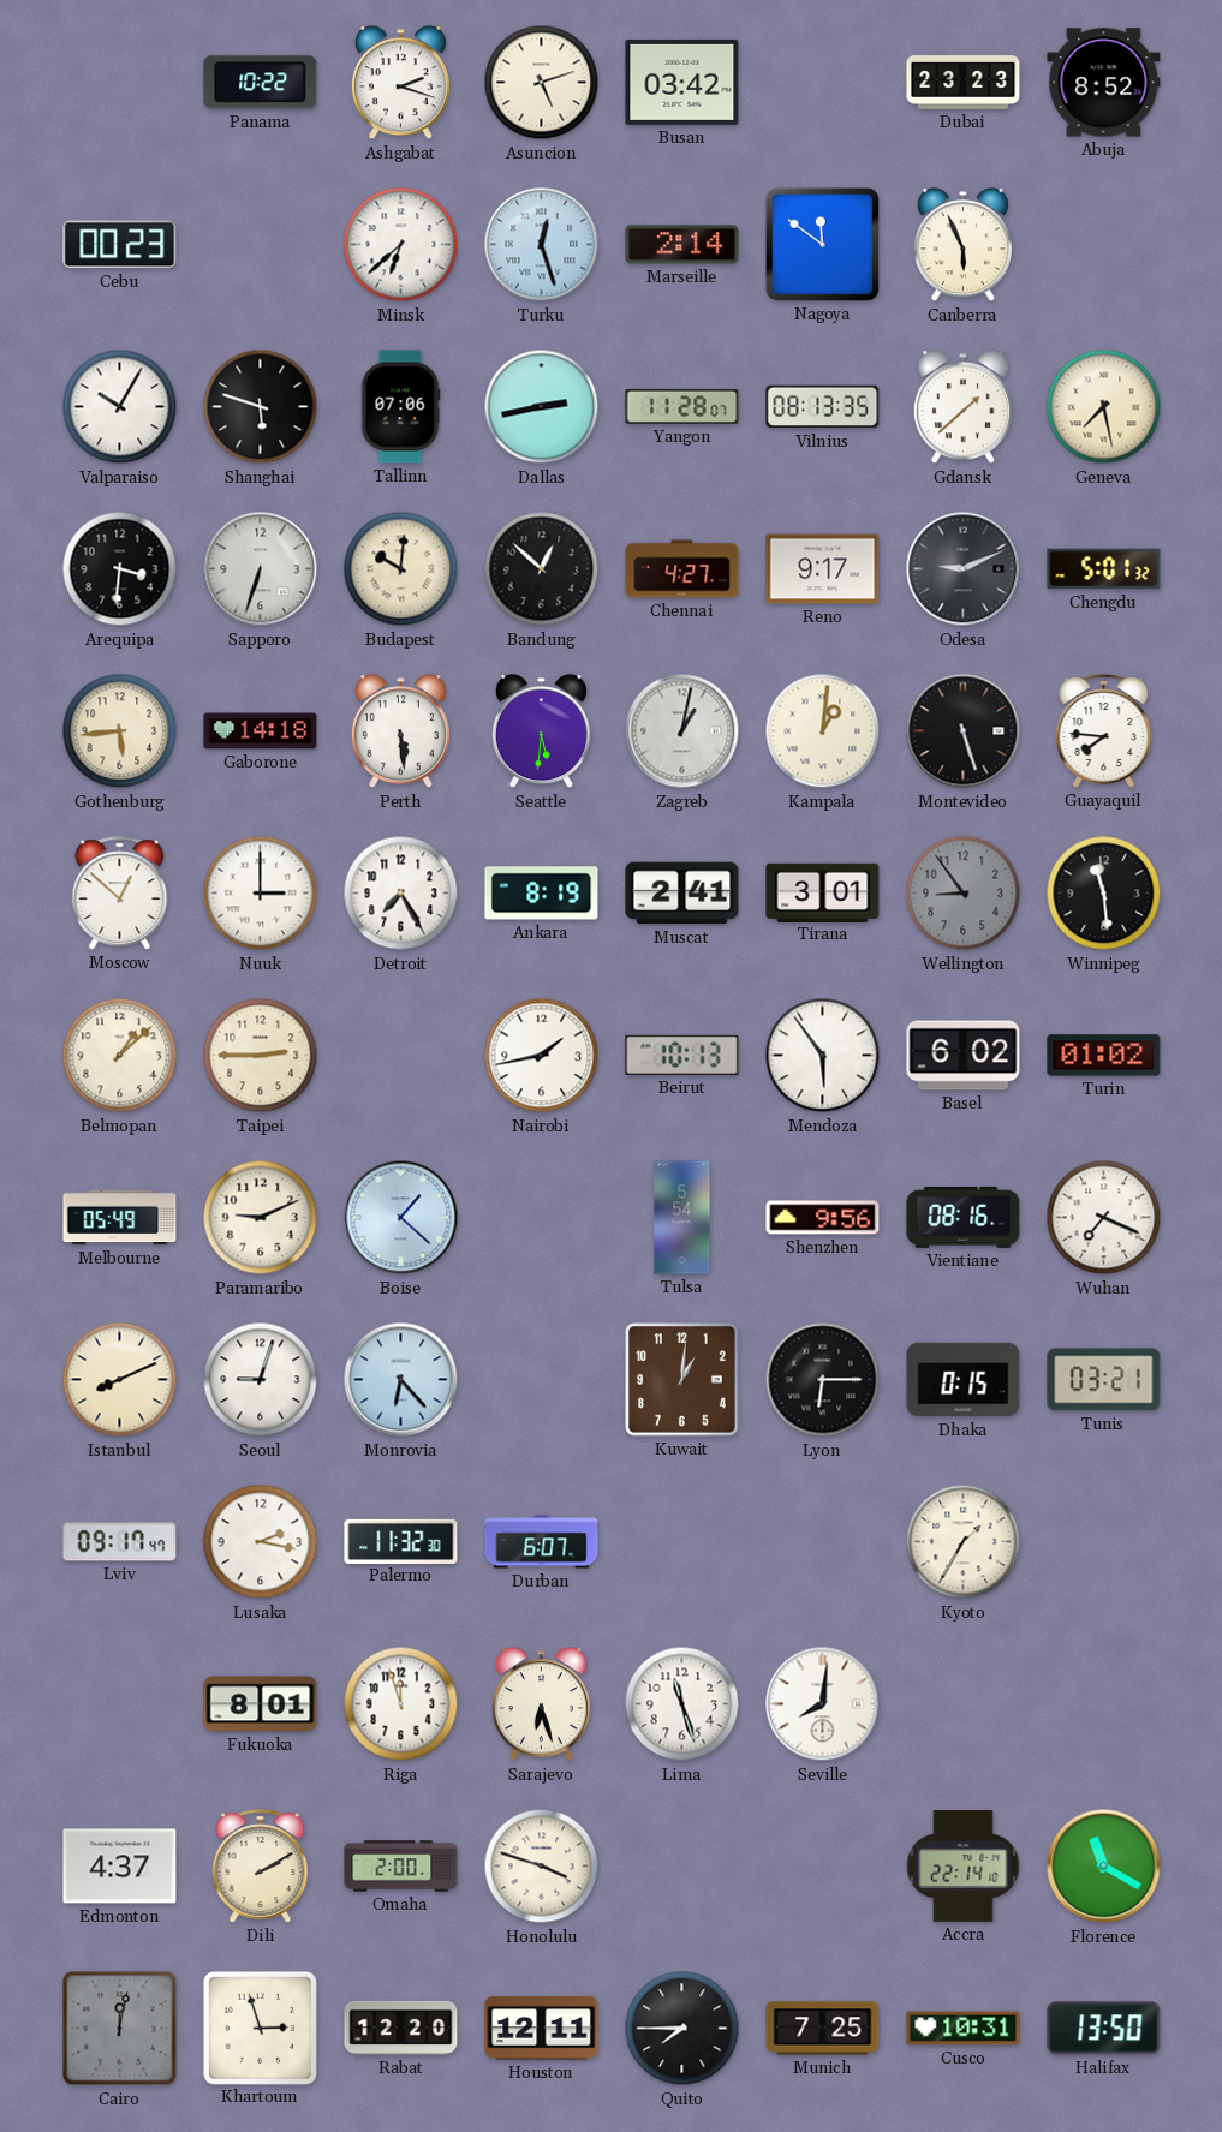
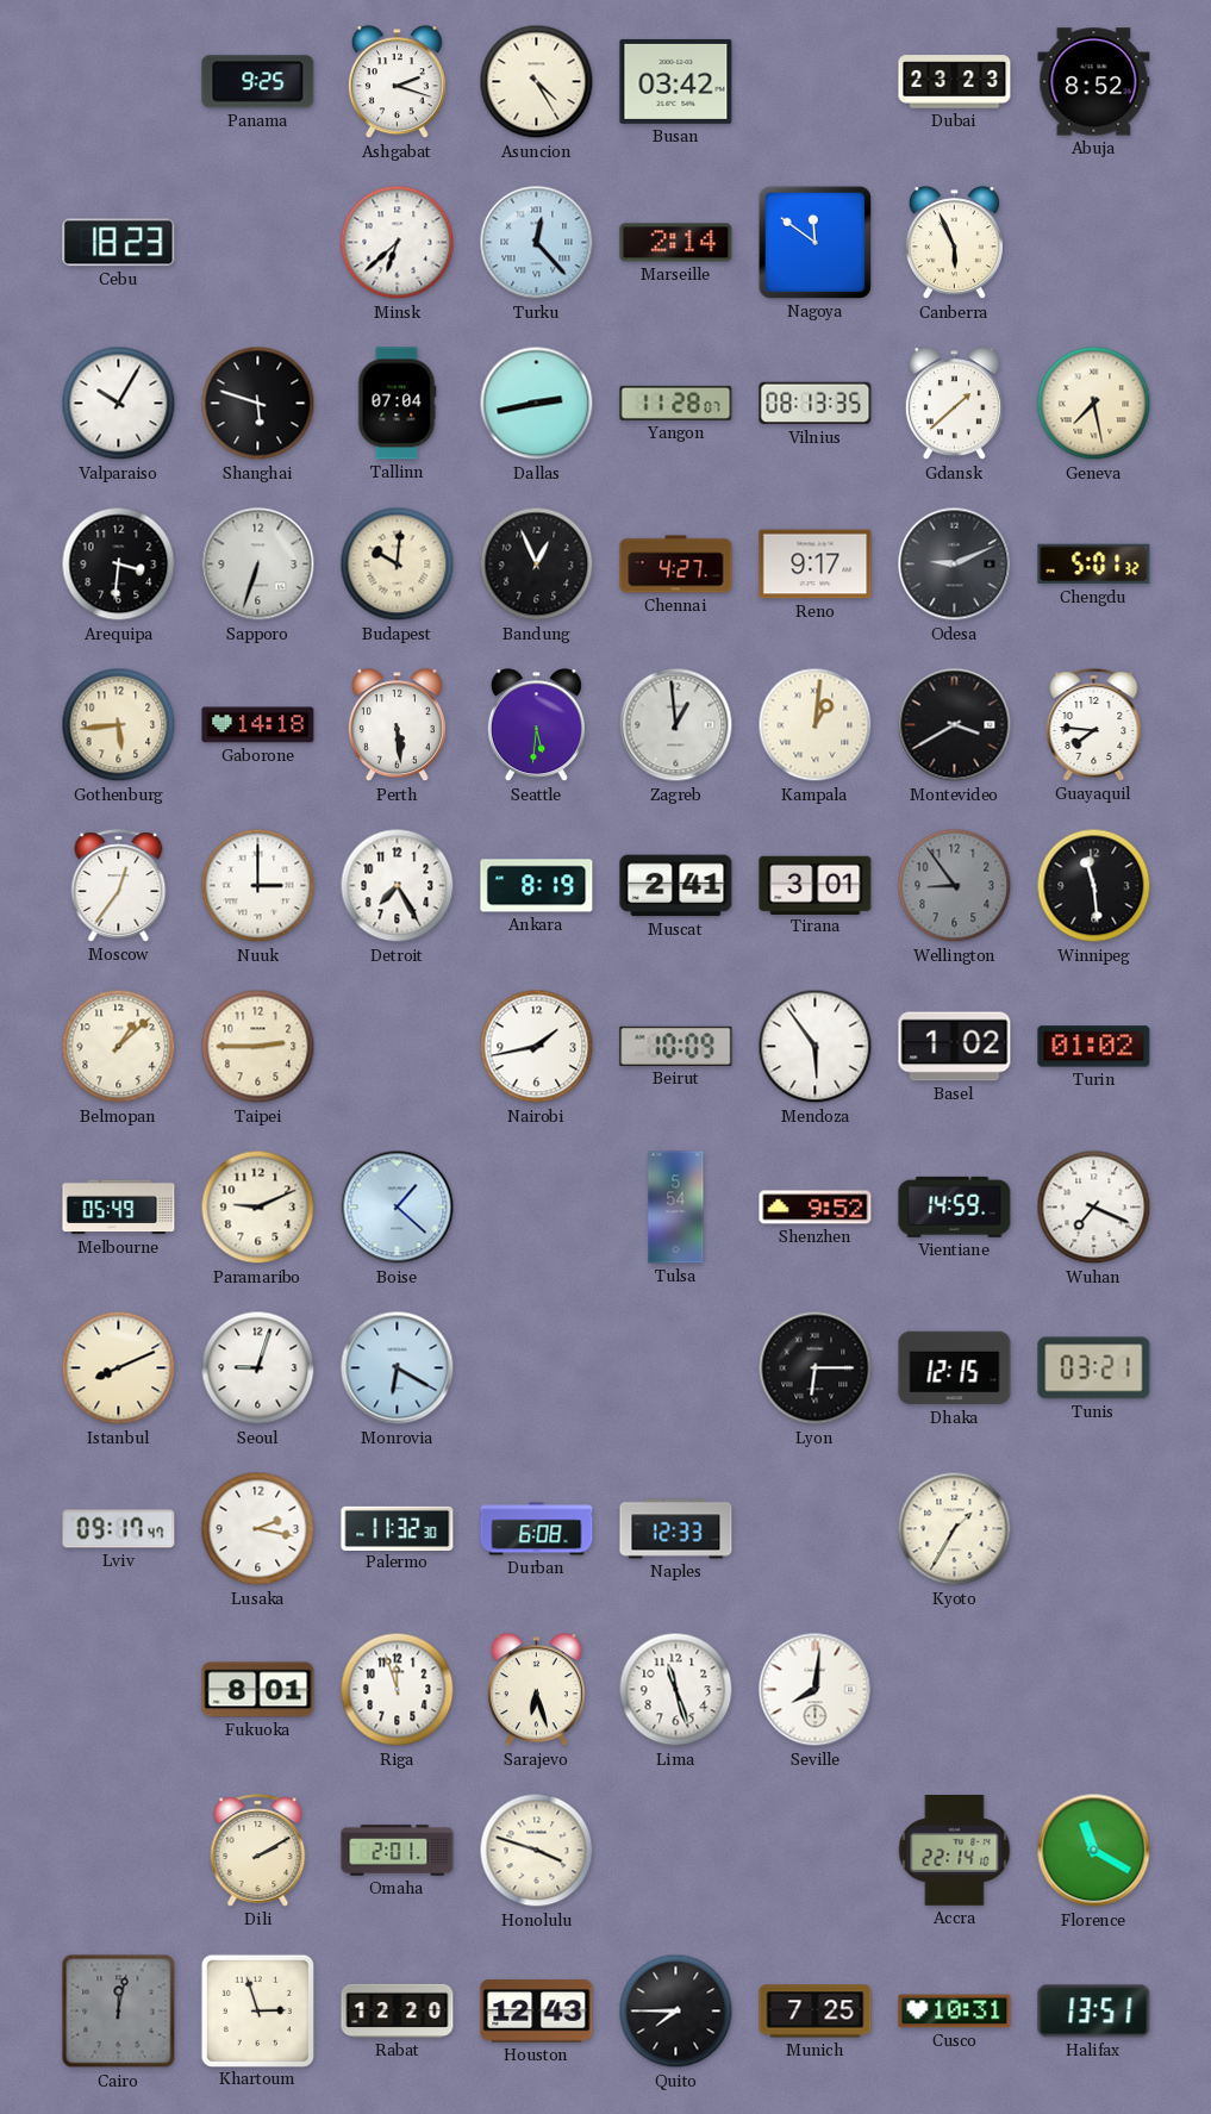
Panama: 10:22 -> 9:25 (258, 82)
Asuncion: 5:12 -> 4:25 (537, 82)
Cebu: 00:23 -> 18:23 (119, 243)
Turku: 12:27 -> 12:23 (537, 243)
Tallinn: 07:06 -> 07:04 (397, 404)
Bandung: 12:52 -> 12:56 (537, 565)
Zagreb: 1:02 -> 12:59 (676, 725)
Montevideo: 5:27 -> 3:40 (955, 725)
Moscow: 12:52 -> 12:36 (119, 886)
Beirut: 10:13 -> 10:09 (676, 1046)
Basel: 6:02 -> 1:02 (955, 1047)
Shenzhen: 9:56 -> 9:52 (816, 1208)
Vientiane: 08:16 -> 14:59 (955, 1206)
Monrovia: 6:23 -> 6:20 (398, 1368)
Kuwait: 1:01 -> none (682, 1380)
Dhaka: 0:15 -> 12:15 (955, 1368)
Durban: 6:07 -> 6:08 (537, 1529)
Naples: none -> 12:33 (676, 1529)
Edmonton: 4:37 -> none (120, 1867)
Omaha: 2:00 -> 2:01 (398, 1851)
Houston: 12:11 -> 12:43 (537, 2012)
Halifax: 13:50 -> 13:51 (1094, 2012)
